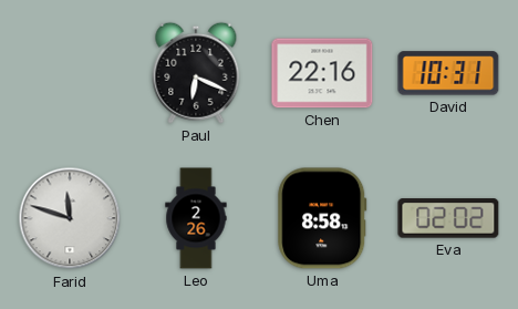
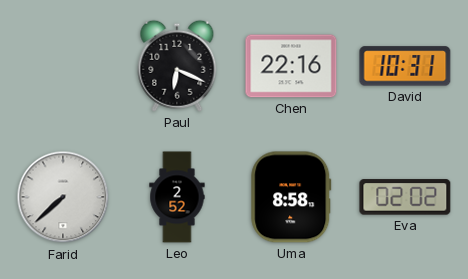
Farid: 11:48 -> 7:38 (63, 197)
Leo: 2:26 -> 2:52 (177, 197)
